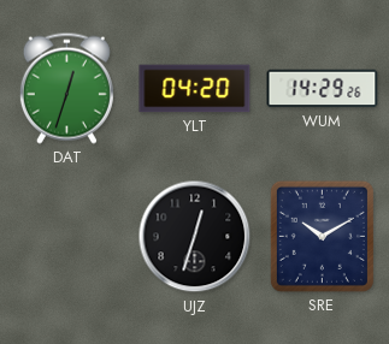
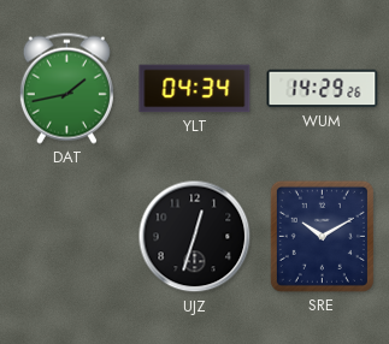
DAT: 12:33 -> 1:43 (66, 88)
YLT: 04:20 -> 04:34 (195, 89)
